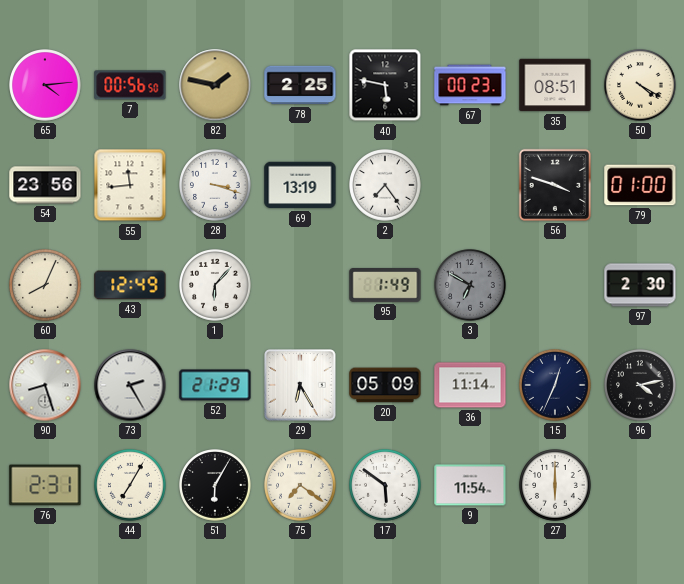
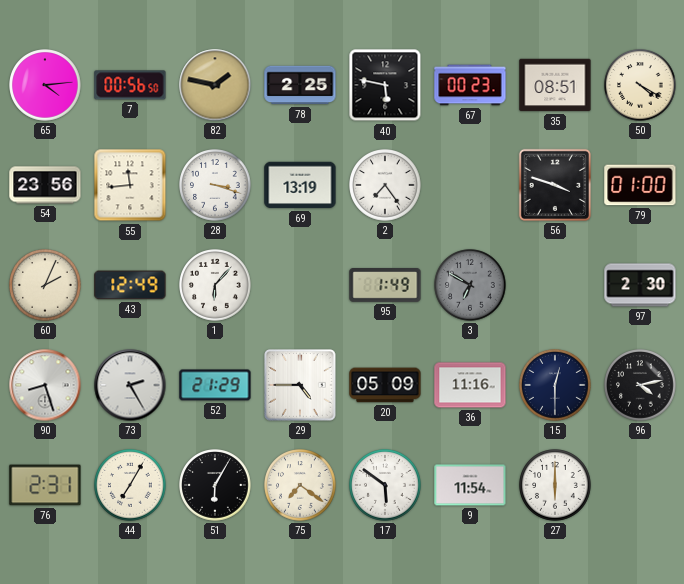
60: 8:04 -> 2:04 (45, 285)
29: 6:25 -> 4:45 (300, 385)
36: 11:14 -> 11:16 (470, 385)
15: 12:34 -> 12:30 (555, 385)
